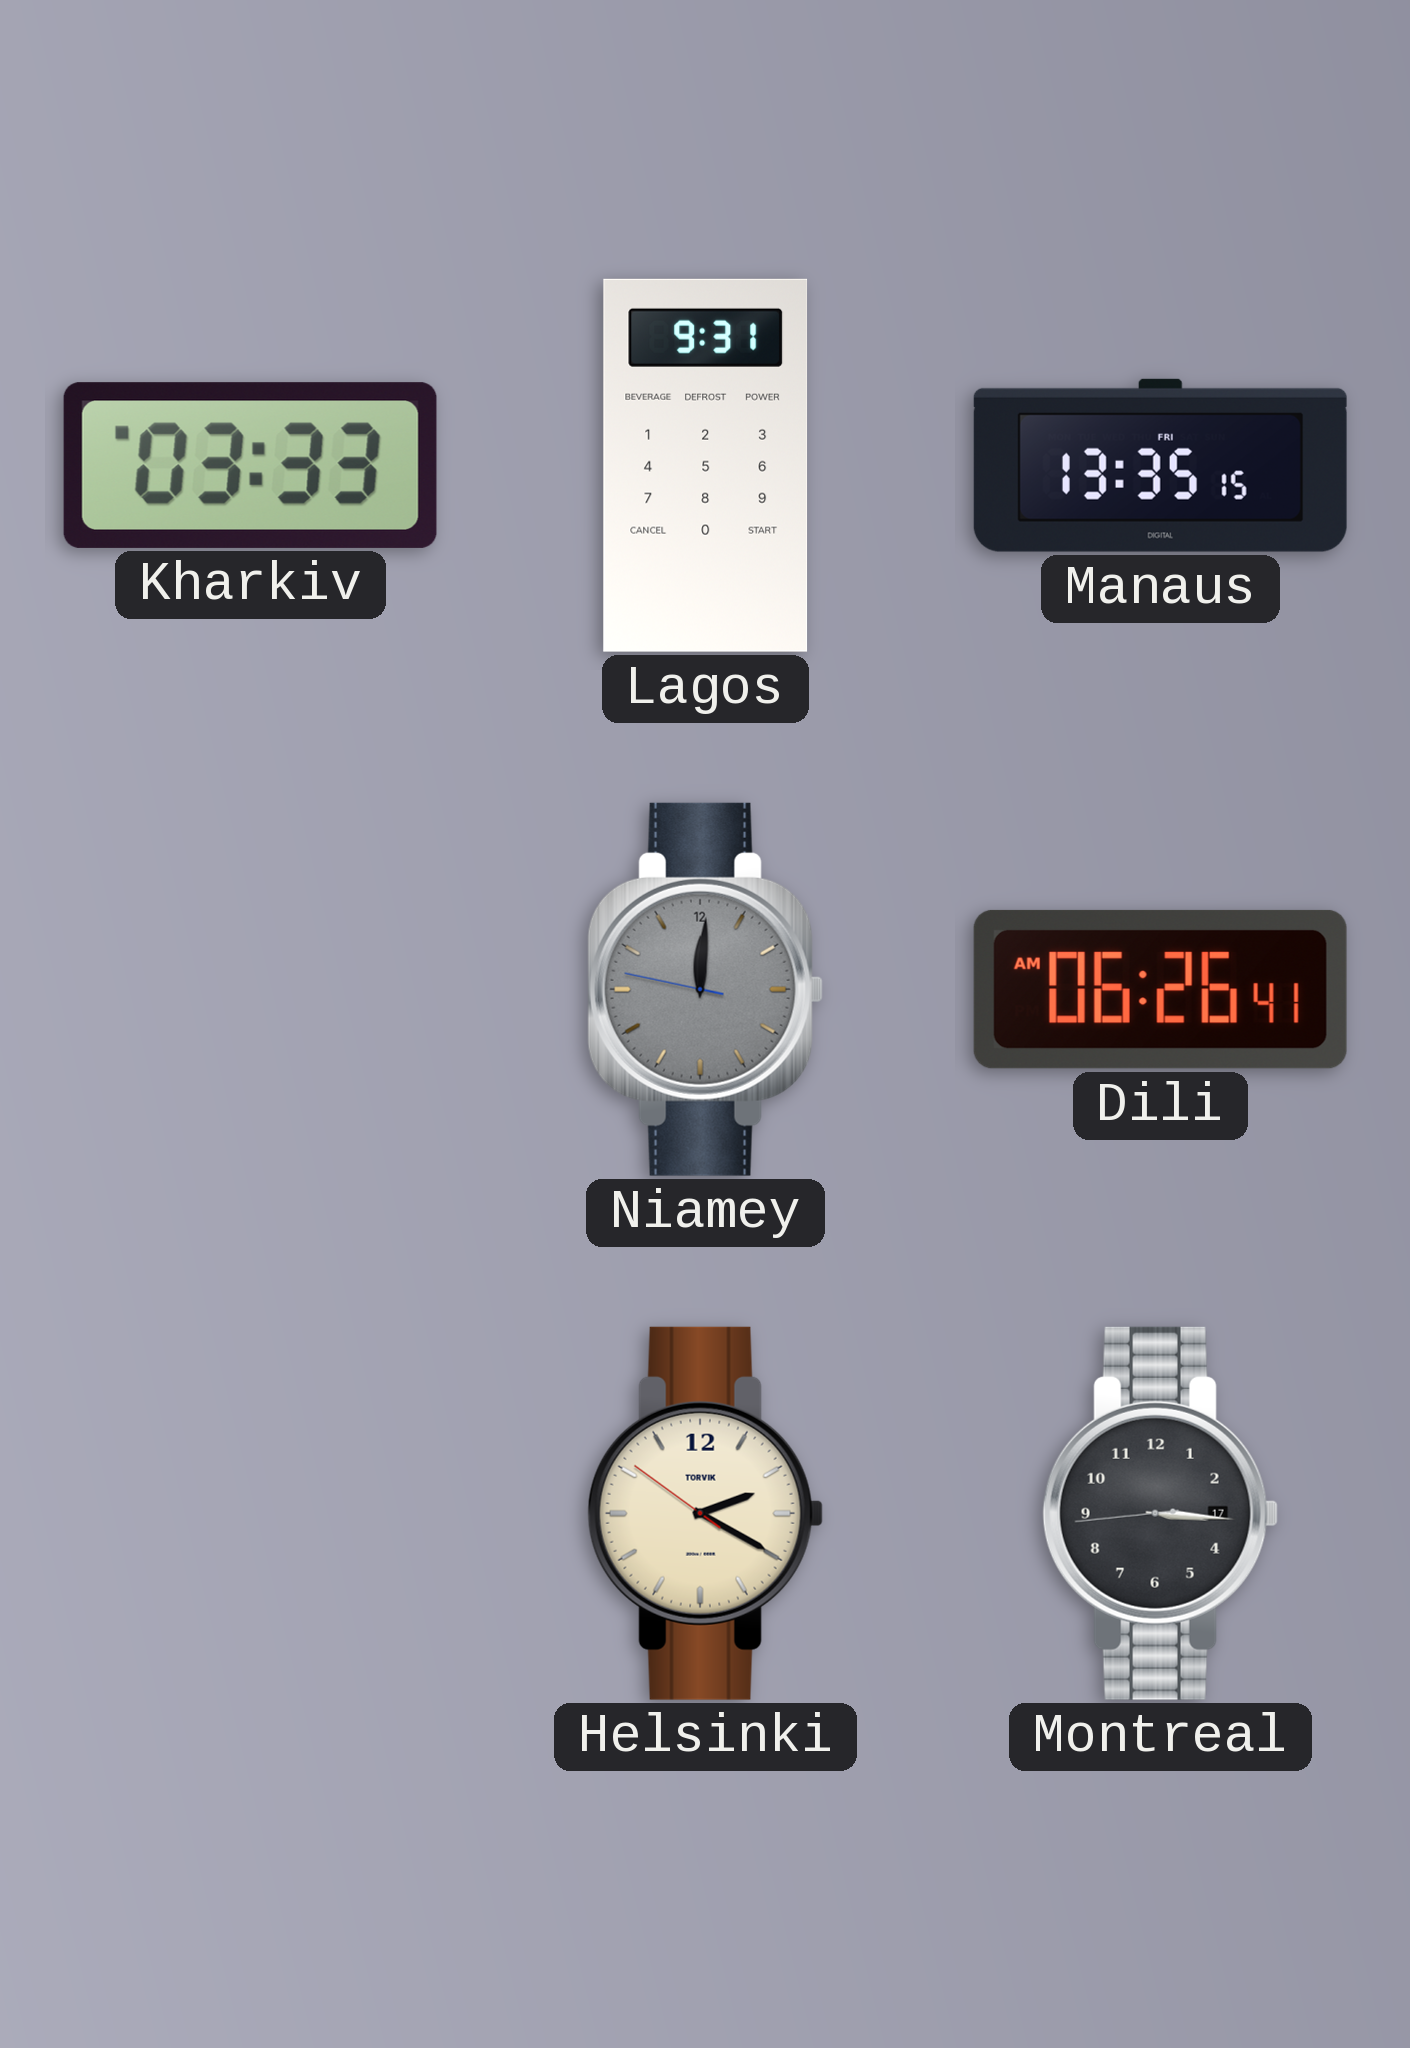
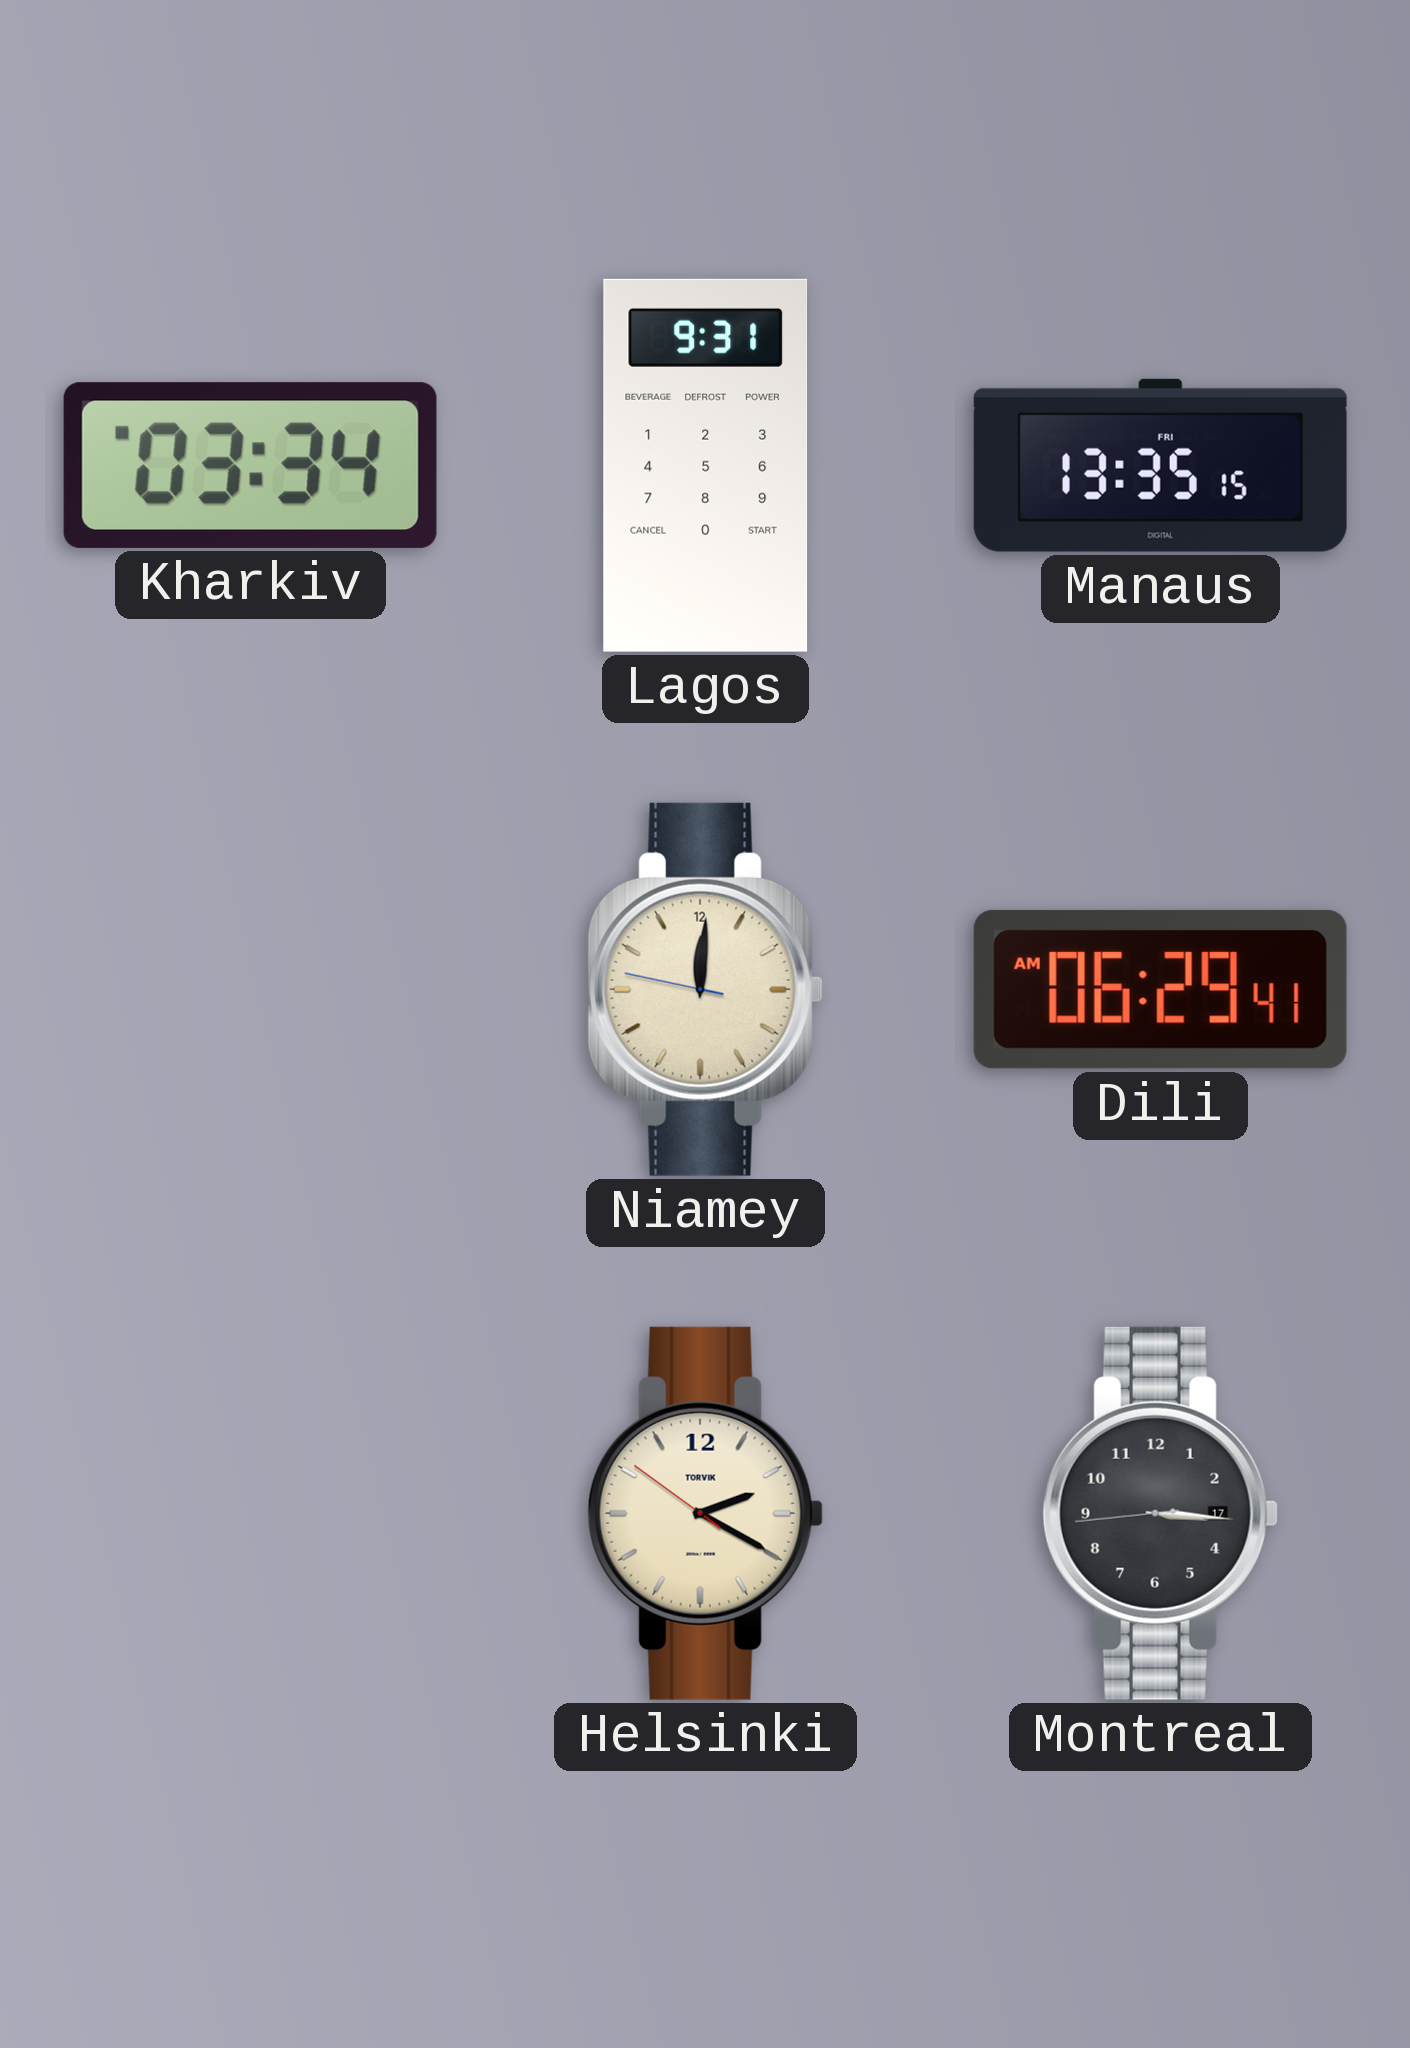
Kharkiv: 03:33 -> 03:34 (250, 465)
Niamey dial: grey -> cream (705, 989)
Dili: 06:26 -> 06:29 (1160, 989)
